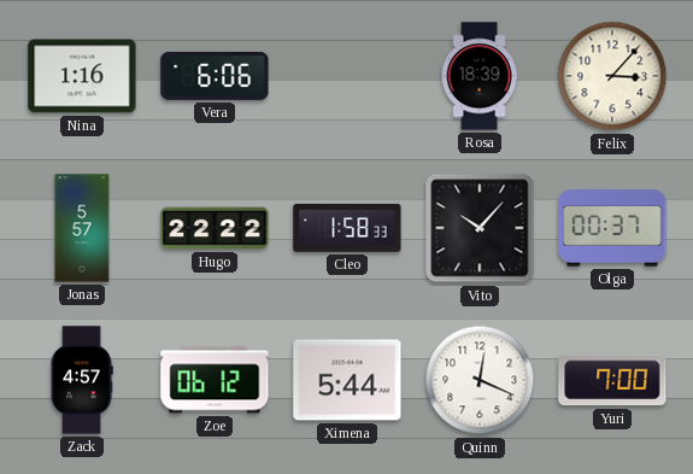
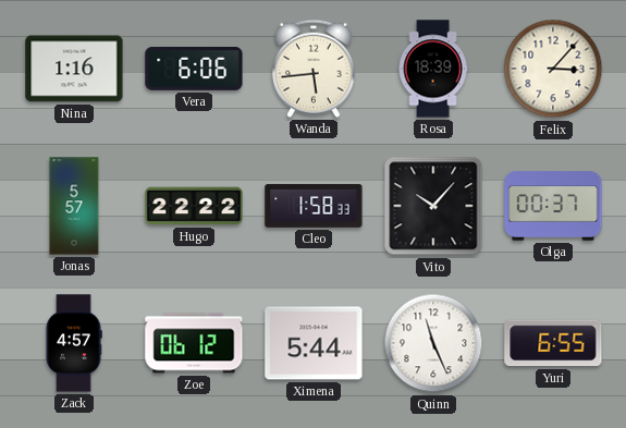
Wanda: none -> 5:44 (314, 69)
Quinn: 12:19 -> 11:26 (433, 343)
Yuri: 7:00 -> 6:55 (553, 343)
